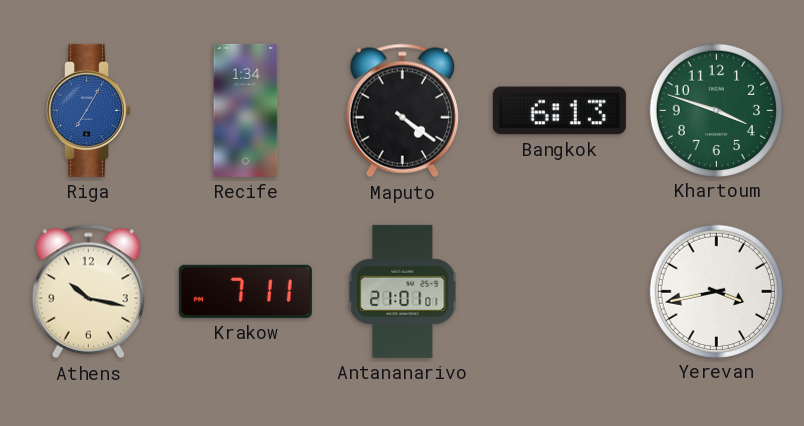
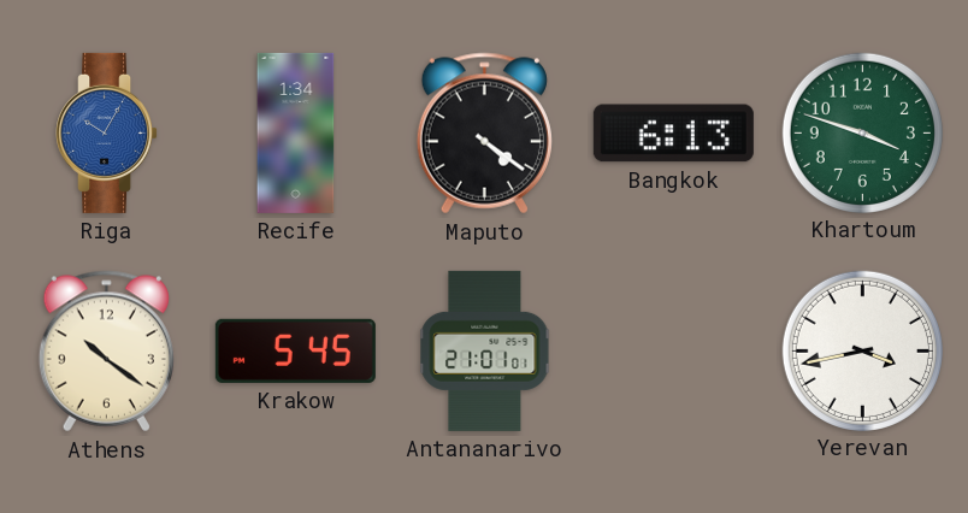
Riga: 7:05 -> 10:05 (107, 132)
Athens: 10:17 -> 10:21 (106, 352)
Krakow: 7:11 -> 5:45 (295, 350)
